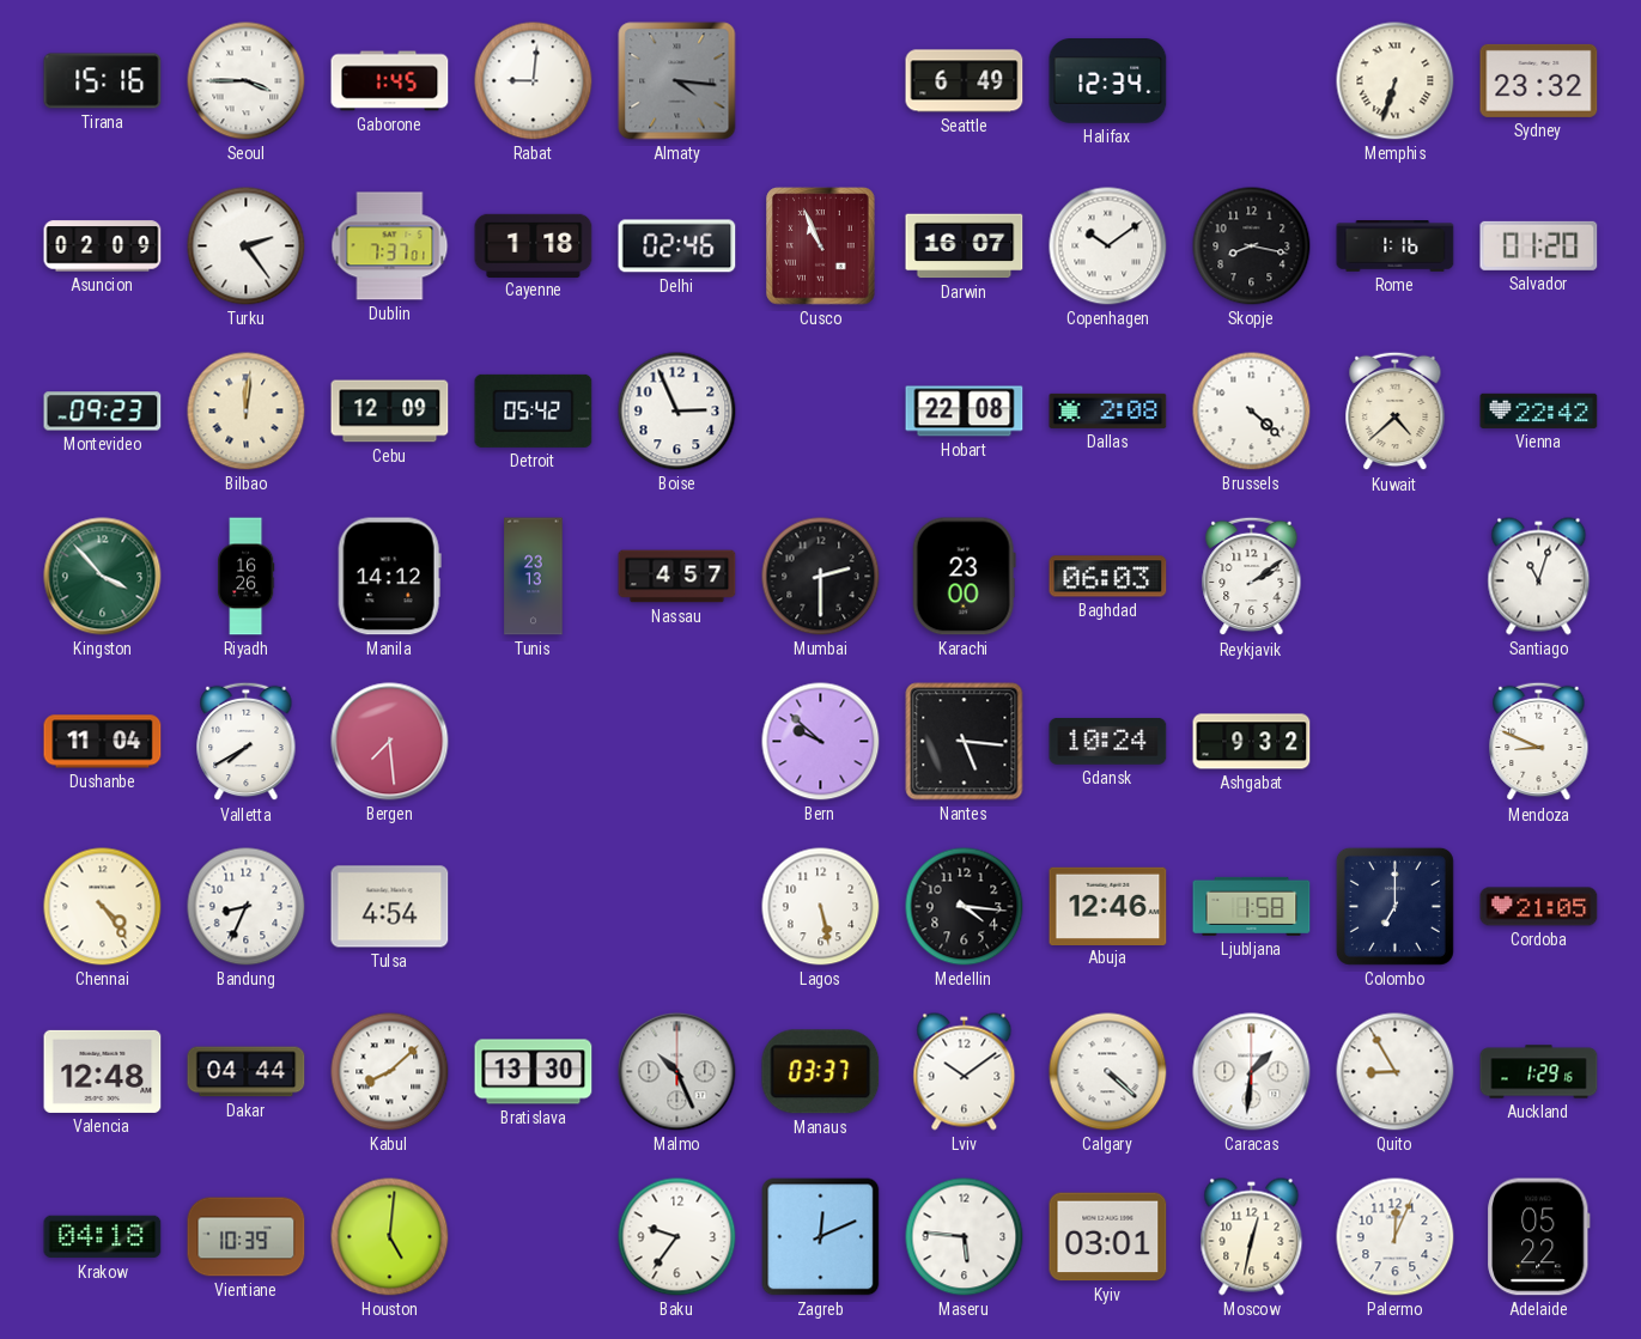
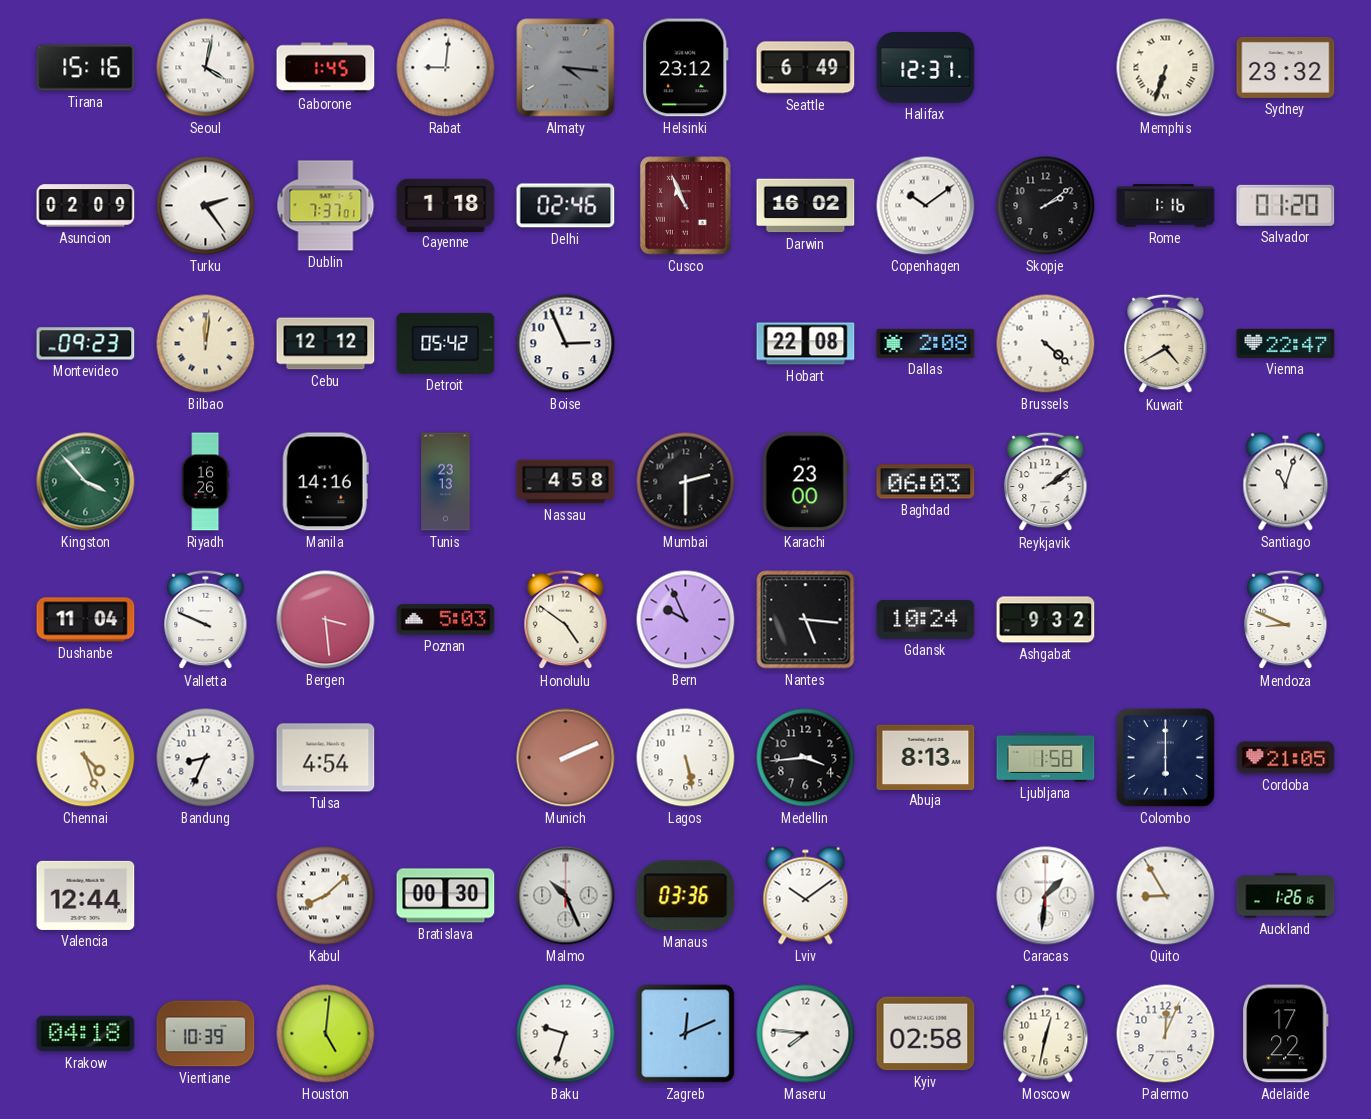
Seoul: 3:45 -> 4:02 (206, 68)
Helsinki: none -> 23:12 (686, 68)
Halifax: 12:34 -> 12:31 (926, 68)
Darwin: 16:07 -> 16:02 (806, 206)
Skopje: 8:17 -> 2:09 (1046, 206)
Cebu: 12:09 -> 12:12 (326, 344)
Kuwait: 4:38 -> 4:40 (1166, 344)
Vienna: 22:42 -> 22:47 (1286, 343)
Manila: 14:12 -> 14:16 (325, 482)
Nassau: 4:57 -> 4:58 (566, 482)
Valletta: 7:40 -> 9:49 (206, 620)
Bergen: 7:29 -> 3:29 (326, 620)
Poznan: none -> 5:03 (446, 620)
Honolulu: none -> 4:51 (566, 620)
Bern: 9:52 -> 9:56 (686, 620)
Chennai: 4:24 -> 4:27 (86, 758)
Munich: none -> 2:11 (566, 758)
Medellin: 4:16 -> 3:44 (806, 758)
Abuja: 12:46 -> 8:13 (926, 757)
Colombo: 7:00 -> 6:00 (1165, 757)
Valencia: 12:48 -> 12:44 (86, 895)
Dakar: 04:44 -> none (247, 1072)
Bratislava: 13:30 -> 00:30 (446, 896)
Manaus: 03:37 -> 03:36 (686, 896)
Calgary: 4:22 -> none (1108, 1072)
Auckland: 1:29 -> 1:26 (1286, 896)
Baku: 9:36 -> 9:33 (566, 1034)
Maseru: 5:46 -> 7:46 (806, 1034)
Kyiv: 03:01 -> 02:58 (926, 1034)
Adelaide: 05:22 -> 17:22 (1286, 1034)
